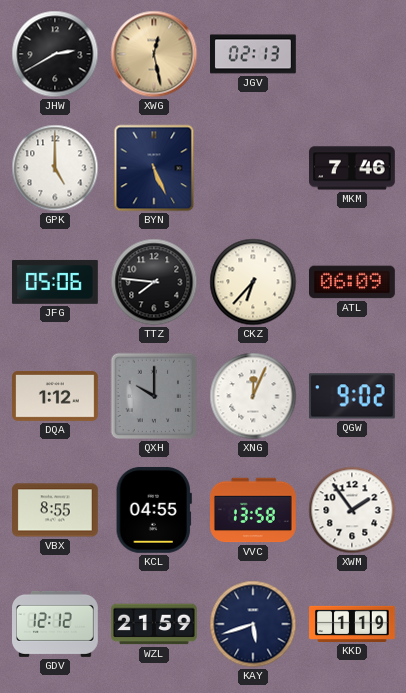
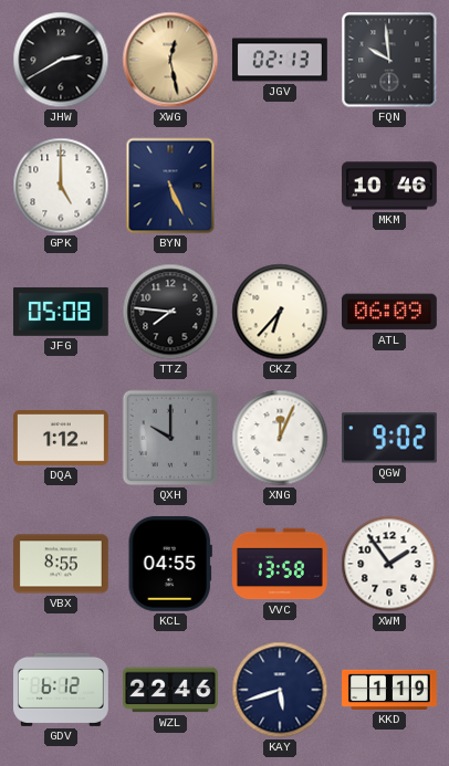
FQN: none -> 9:59 (389, 60)
MKM: 7:46 -> 10:46 (390, 186)
JFG: 05:06 -> 05:08 (62, 312)
GDV: 12:12 -> 6:12 (62, 690)
WZL: 21:59 -> 22:46 (171, 690)
